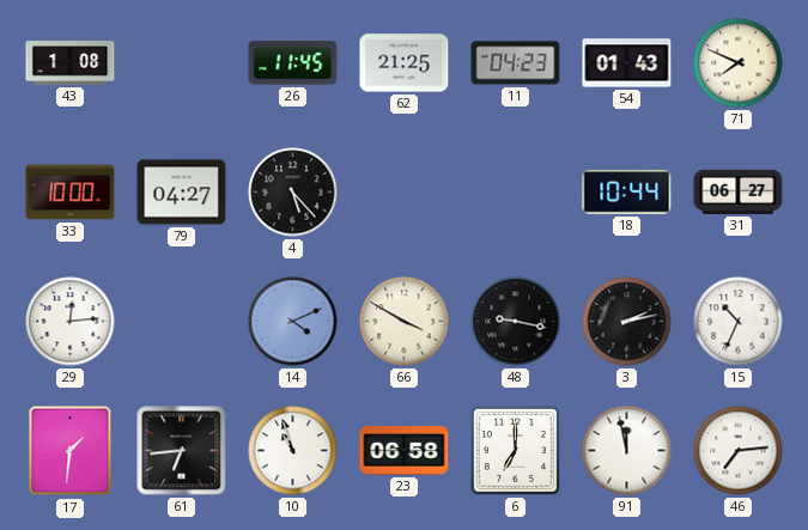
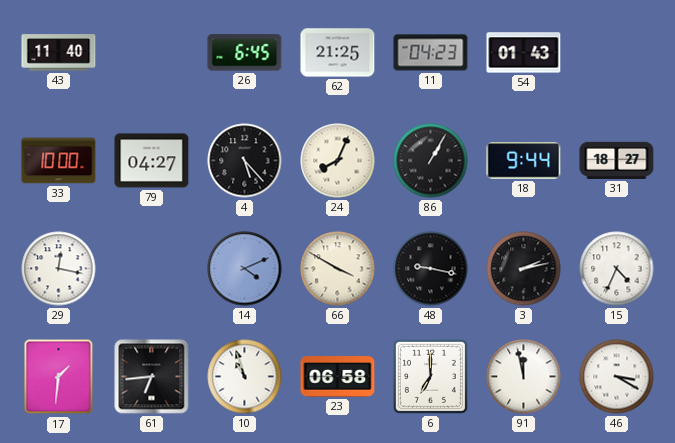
43: 1:08 -> 11:40 (59, 53)
26: 11:45 -> 6:45 (245, 53)
71: 7:49 -> none (739, 63)
24: none -> 8:04 (338, 161)
86: none -> 1:05 (431, 161)
18: 10:44 -> 9:44 (524, 161)
31: 06:27 -> 18:27 (617, 160)
29: 12:14 -> 12:17 (59, 269)
15: 10:34 -> 4:34 (617, 269)
46: 7:14 -> 3:20 (617, 377)
